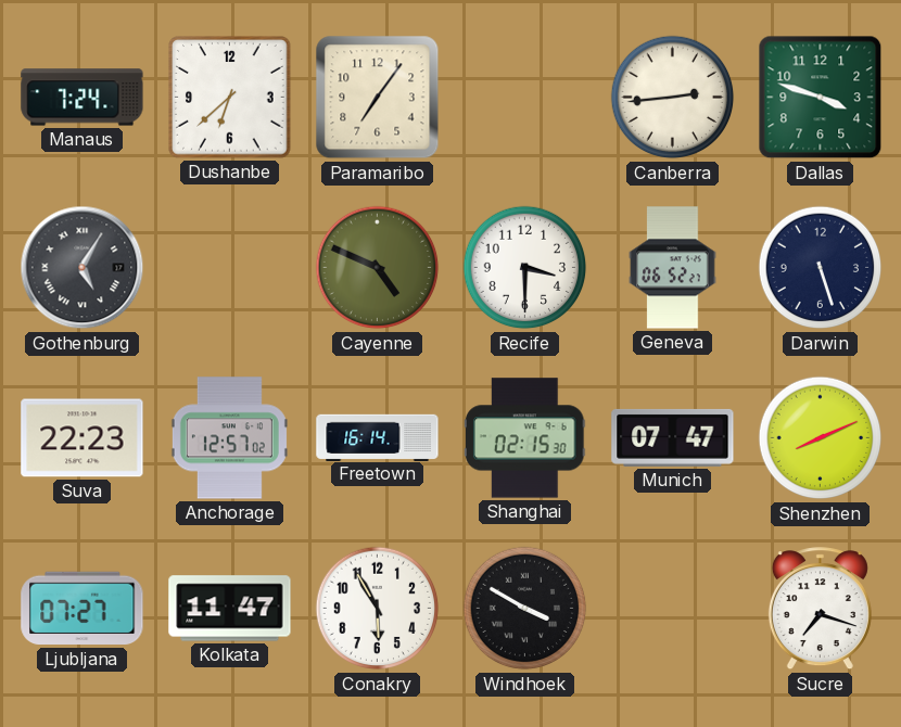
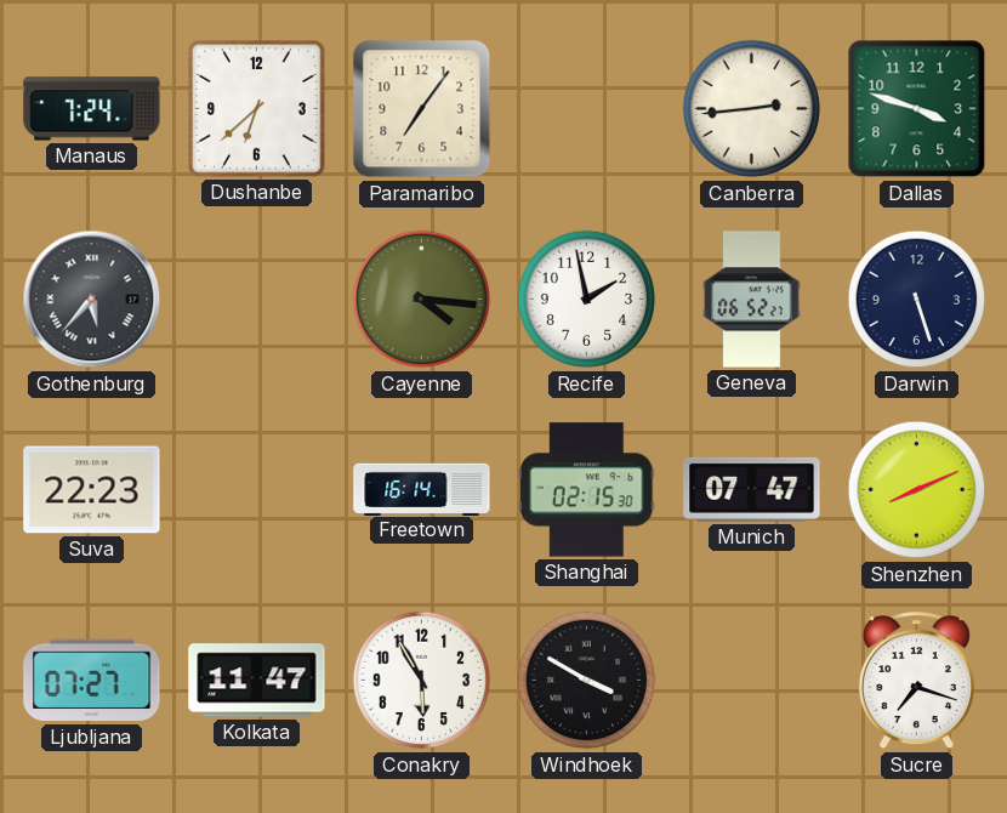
Gothenburg: 5:05 -> 5:37 (92, 300)
Cayenne: 4:49 -> 4:16 (422, 300)
Recife: 3:30 -> 1:58 (587, 300)
Anchorage: 12:57 -> none (229, 438)
